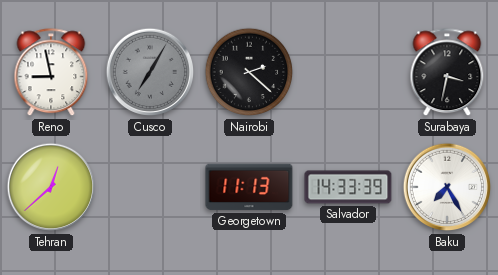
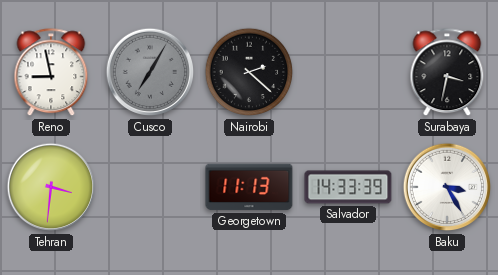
Tehran: 12:38 -> 3:31 (51, 187)
Baku: 7:25 -> 3:25 (447, 187)
